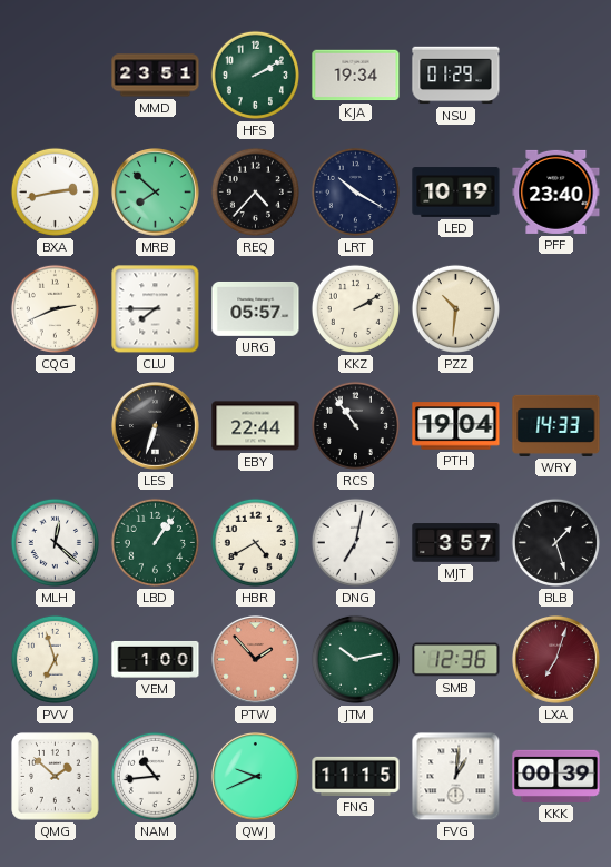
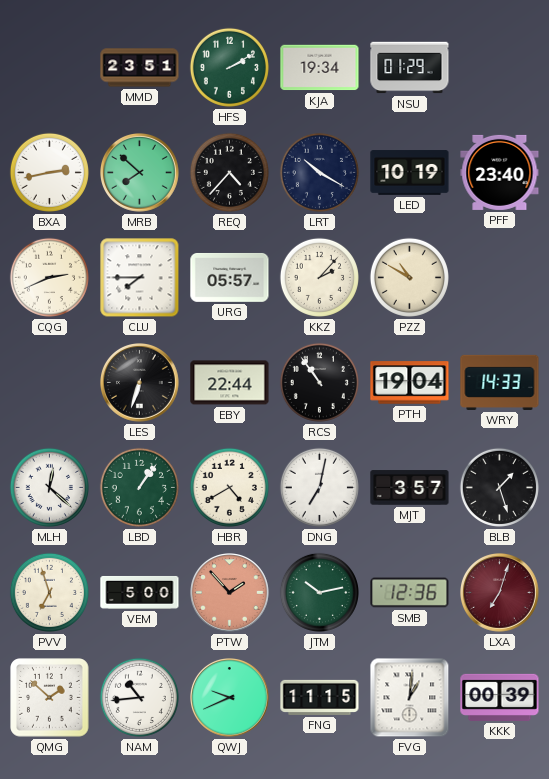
KKZ: 2:10 -> 2:07 (319, 277)
PZZ: 10:31 -> 10:50 (409, 277)
VEM: 1:00 -> 5:00 (140, 592)
